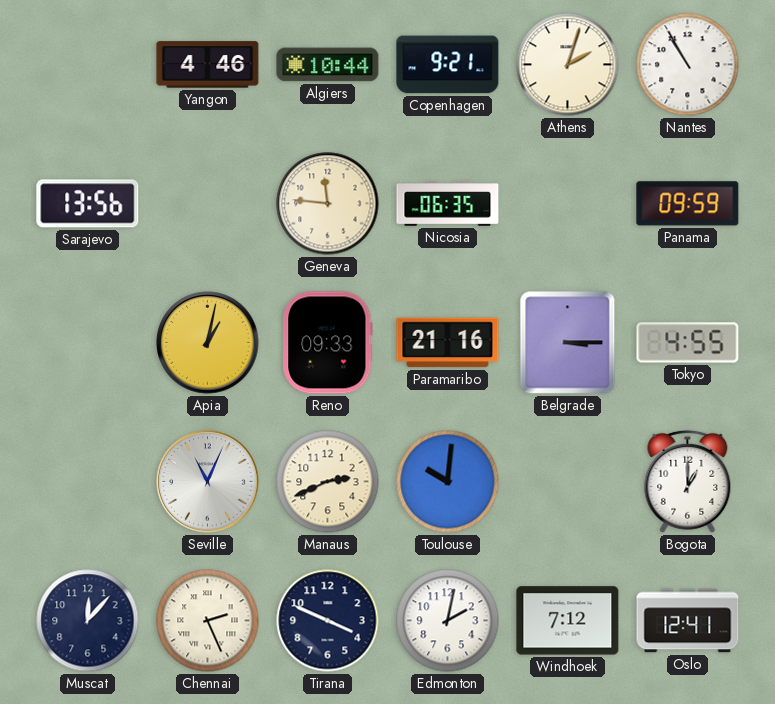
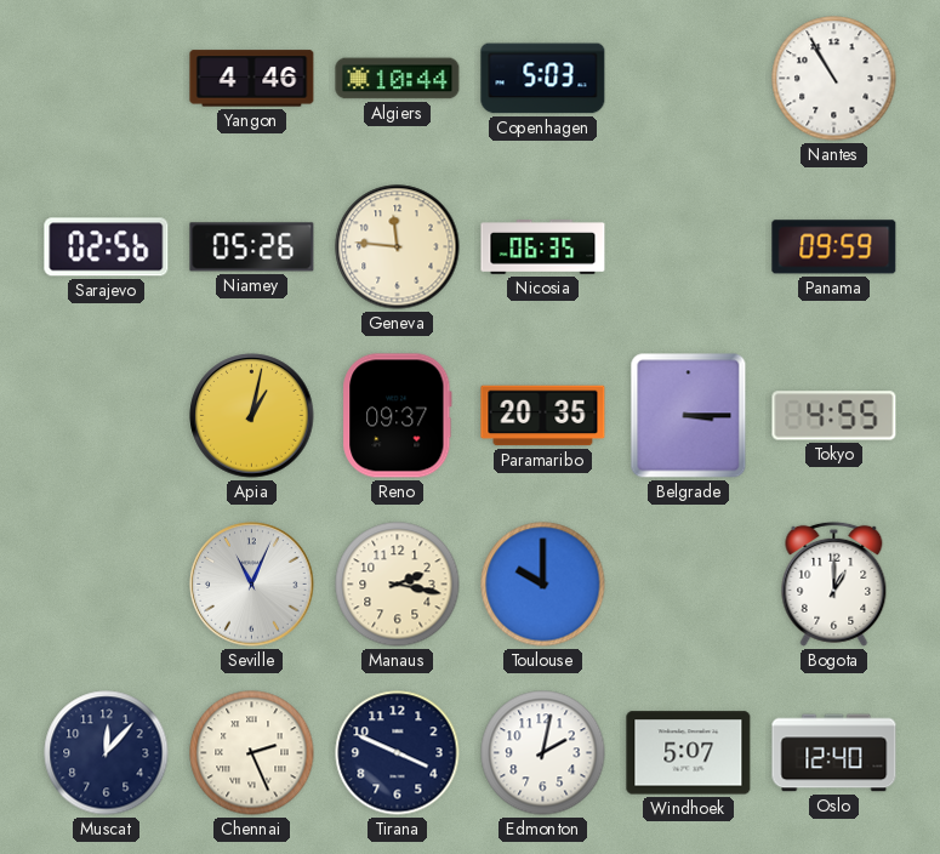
Copenhagen: 9:21 -> 5:03 (543, 79)
Athens: 2:03 -> none (568, 65)
Sarajevo: 13:56 -> 02:56 (107, 247)
Niamey: none -> 05:26 (252, 247)
Reno: 09:33 -> 09:37 (398, 416)
Paramaribo: 21:16 -> 20:35 (543, 416)
Manaus: 2:41 -> 2:17 (398, 585)
Toulouse: 10:01 -> 10:00 (543, 585)
Windhoek: 7:12 -> 5:07 (689, 753)
Oslo: 12:41 -> 12:40 (834, 753)
